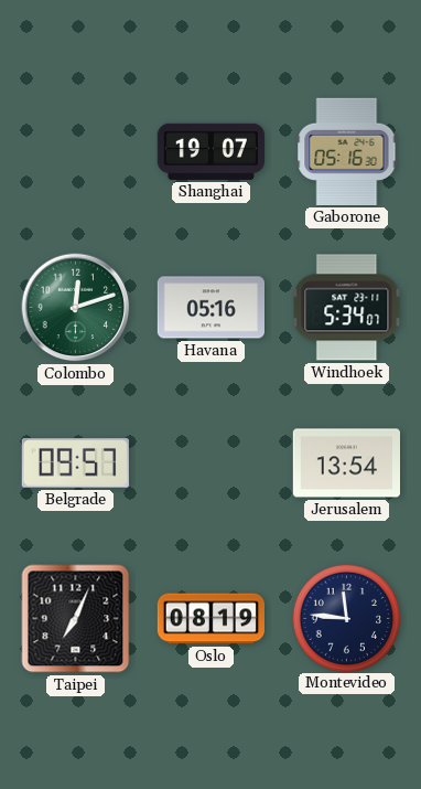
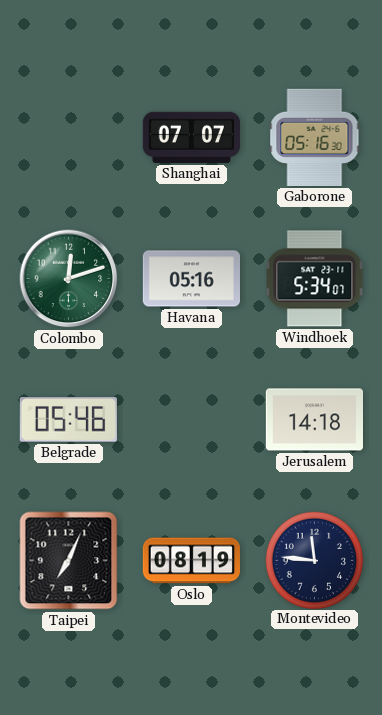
Shanghai: 19:07 -> 07:07 (191, 137)
Belgrade: 09:57 -> 05:46 (68, 420)
Jerusalem: 13:54 -> 14:18 (314, 420)
